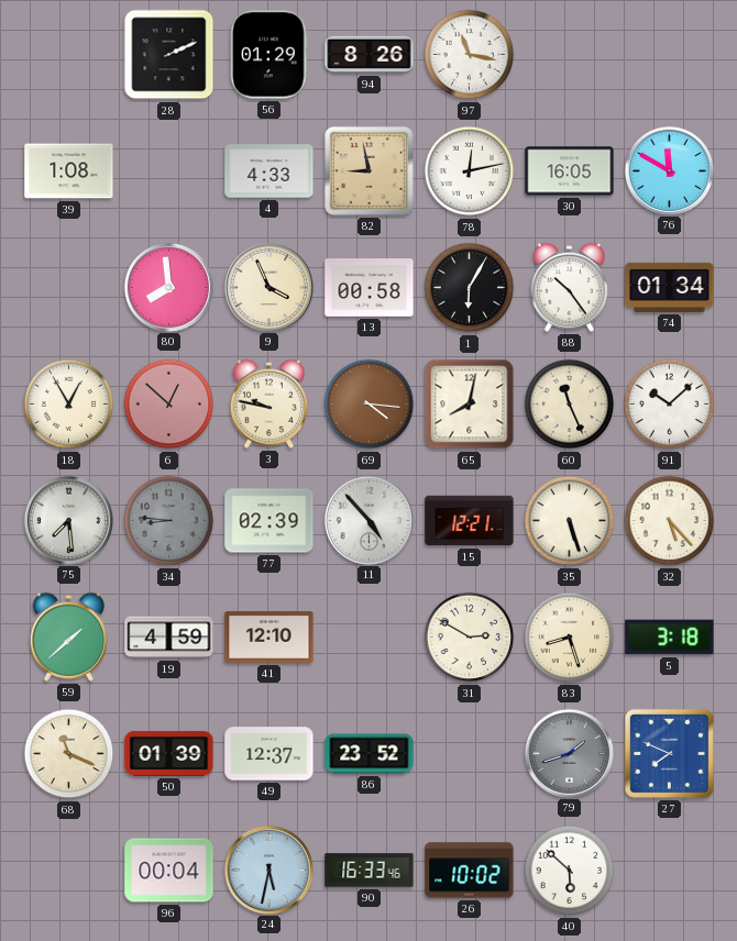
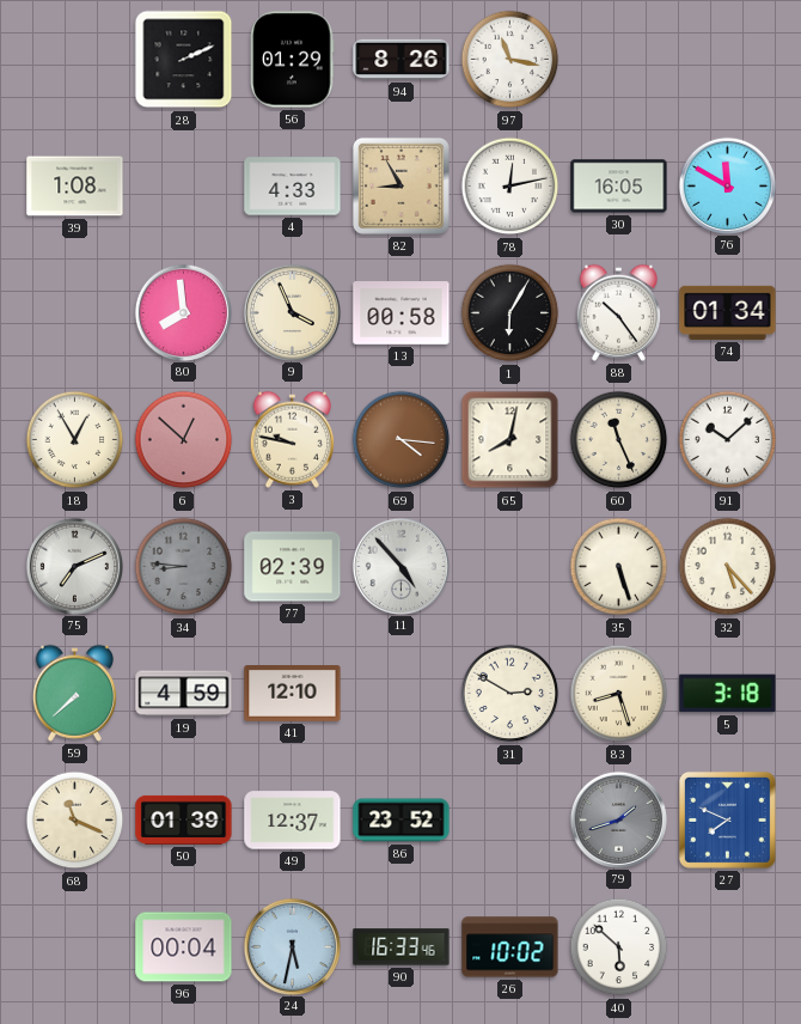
82: 8:58 -> 8:55 (400, 185)
75: 7:29 -> 7:11 (74, 566)
15: 12:21 -> none (470, 521)
59: 1:38 -> 7:38 (74, 693)
